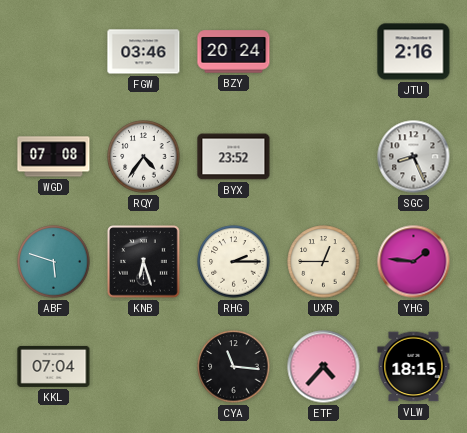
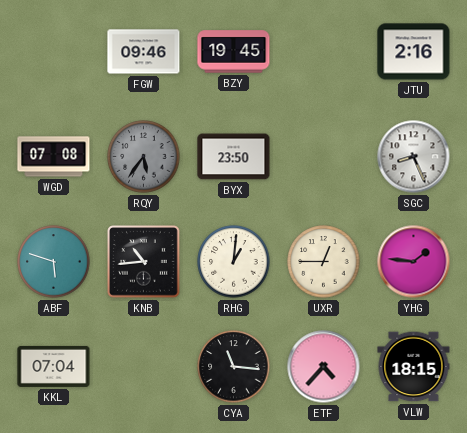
FGW: 03:46 -> 09:46 (144, 52)
BZY: 20:24 -> 19:45 (234, 52)
RQY: 4:36 -> 5:36 (144, 157)
RQY dial: white -> grey (144, 157)
BYX: 23:52 -> 23:50 (234, 157)
KNB: 6:27 -> 10:44 (144, 262)
RHG: 2:15 -> 1:01 (234, 262)
